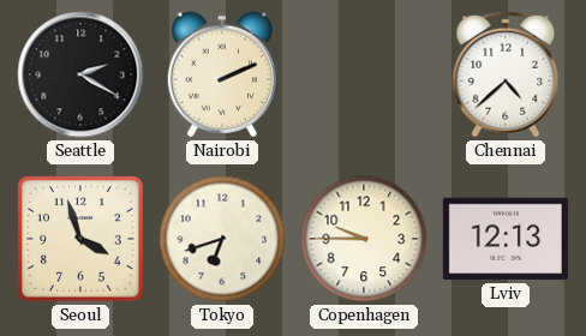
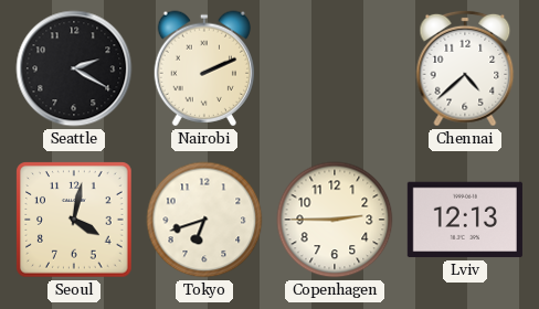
Seoul: 3:57 -> 4:02 (74, 220)
Copenhagen: 9:45 -> 2:45 (335, 220)
